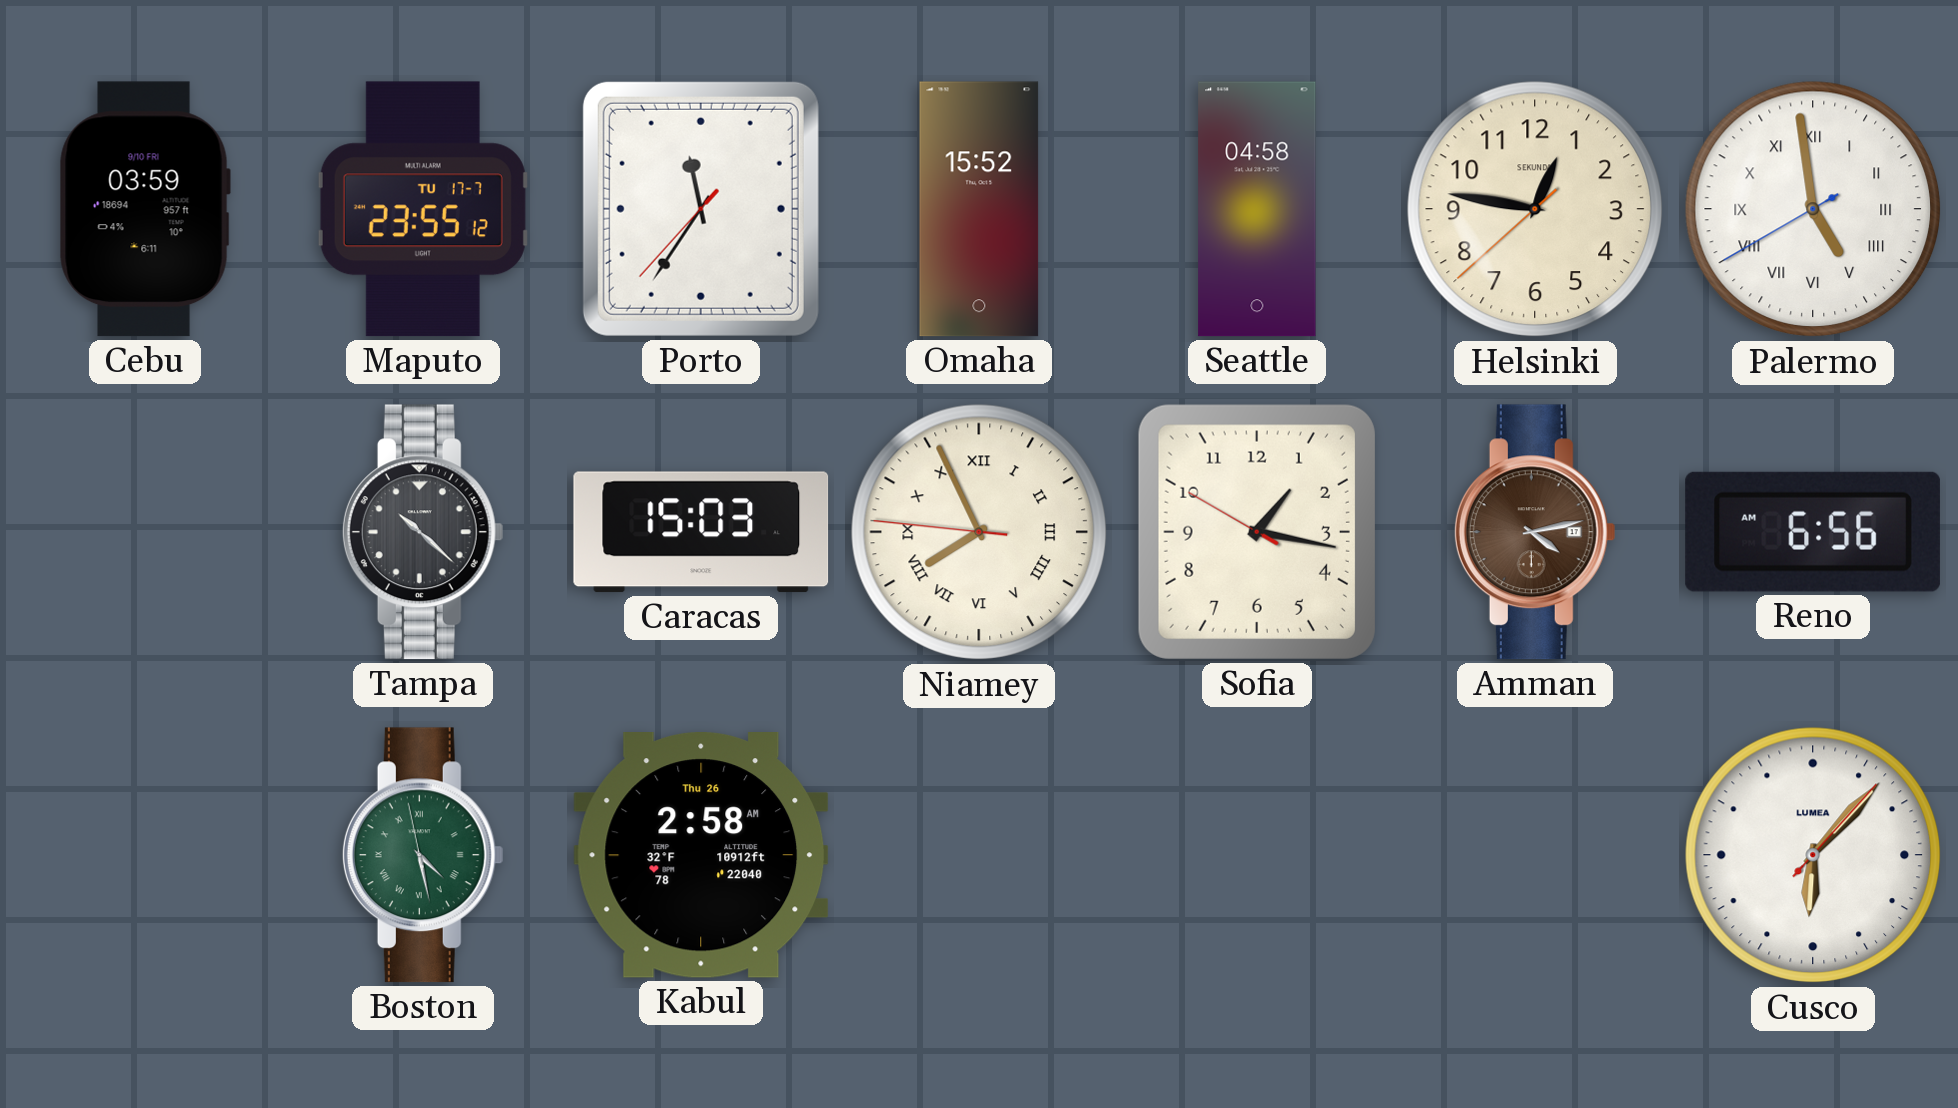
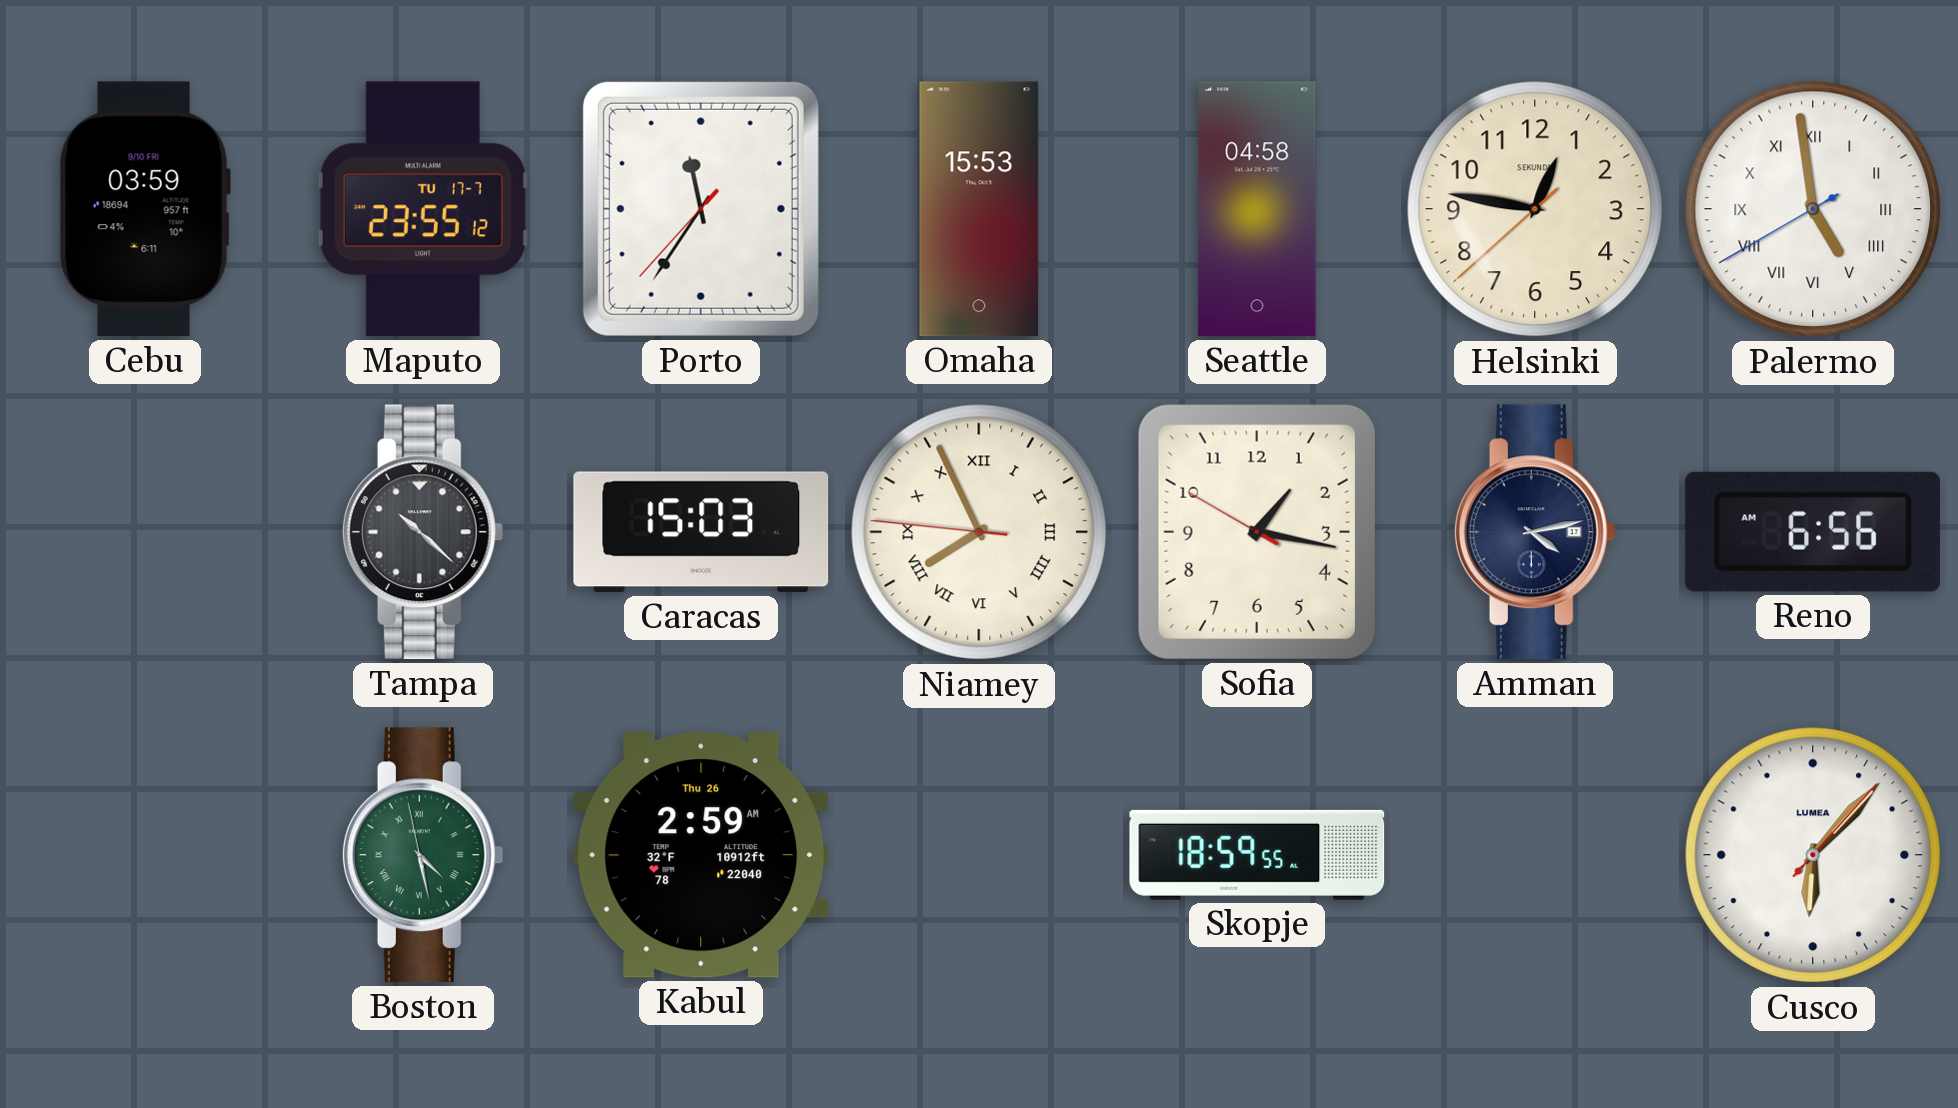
Omaha: 15:52 -> 15:53 (979, 209)
Amman dial: brown -> navy (1535, 532)
Kabul: 2:58 -> 2:59 (701, 856)
Skopje: none -> 18:59 (1257, 855)
